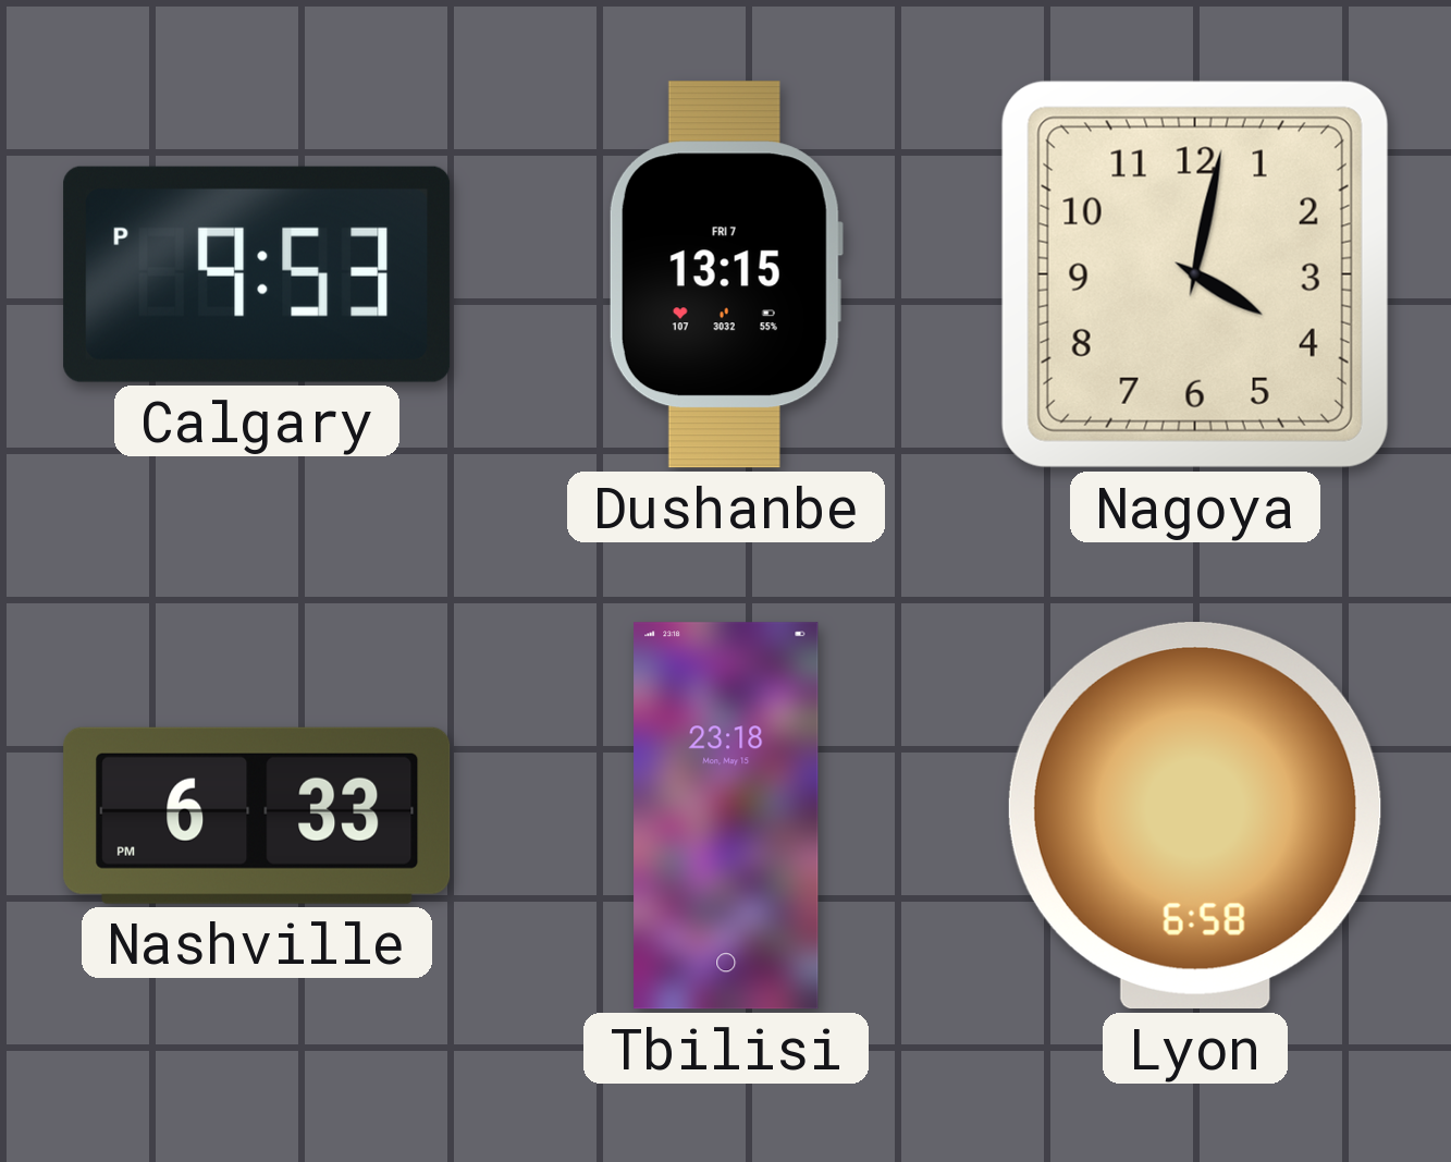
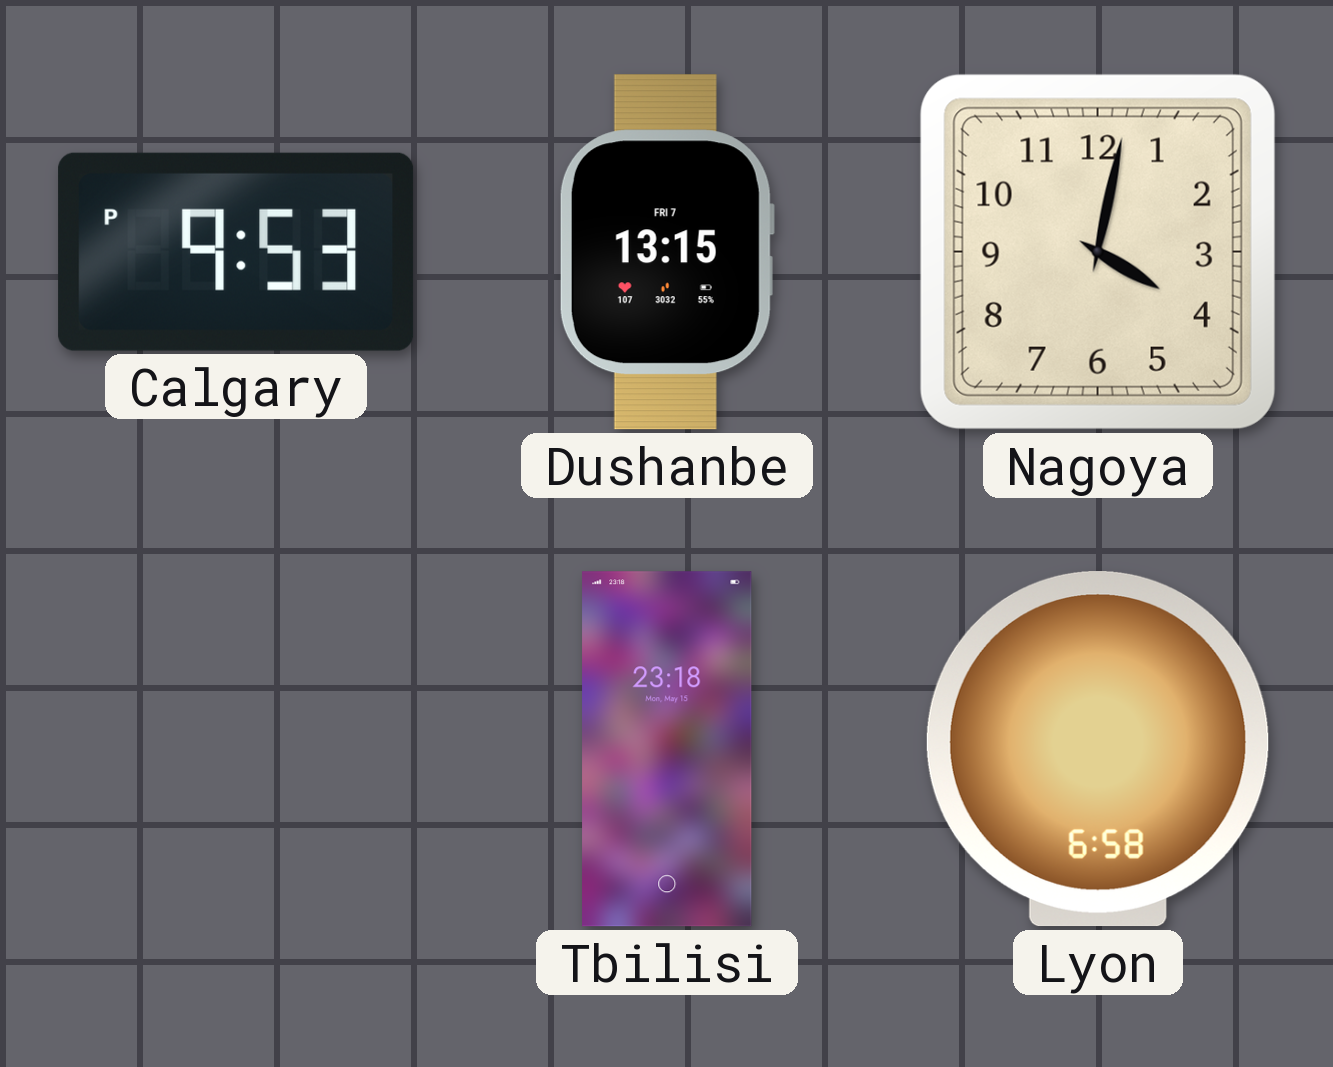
Nashville: 6:33 -> none (257, 816)
